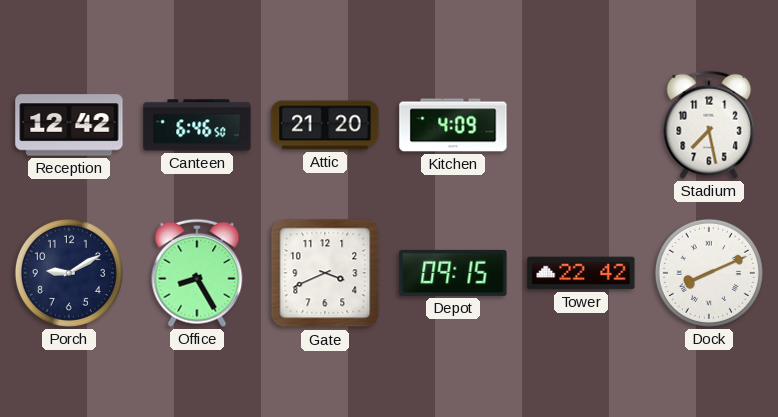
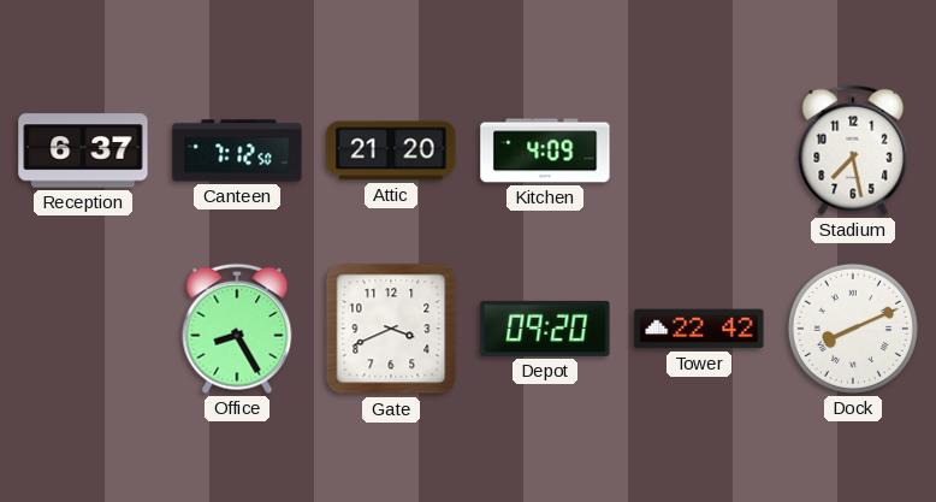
Reception: 12:42 -> 6:37 (83, 150)
Canteen: 6:46 -> 7:12 (237, 150)
Porch: 9:10 -> none (69, 273)
Depot: 09:15 -> 09:20 (545, 329)
